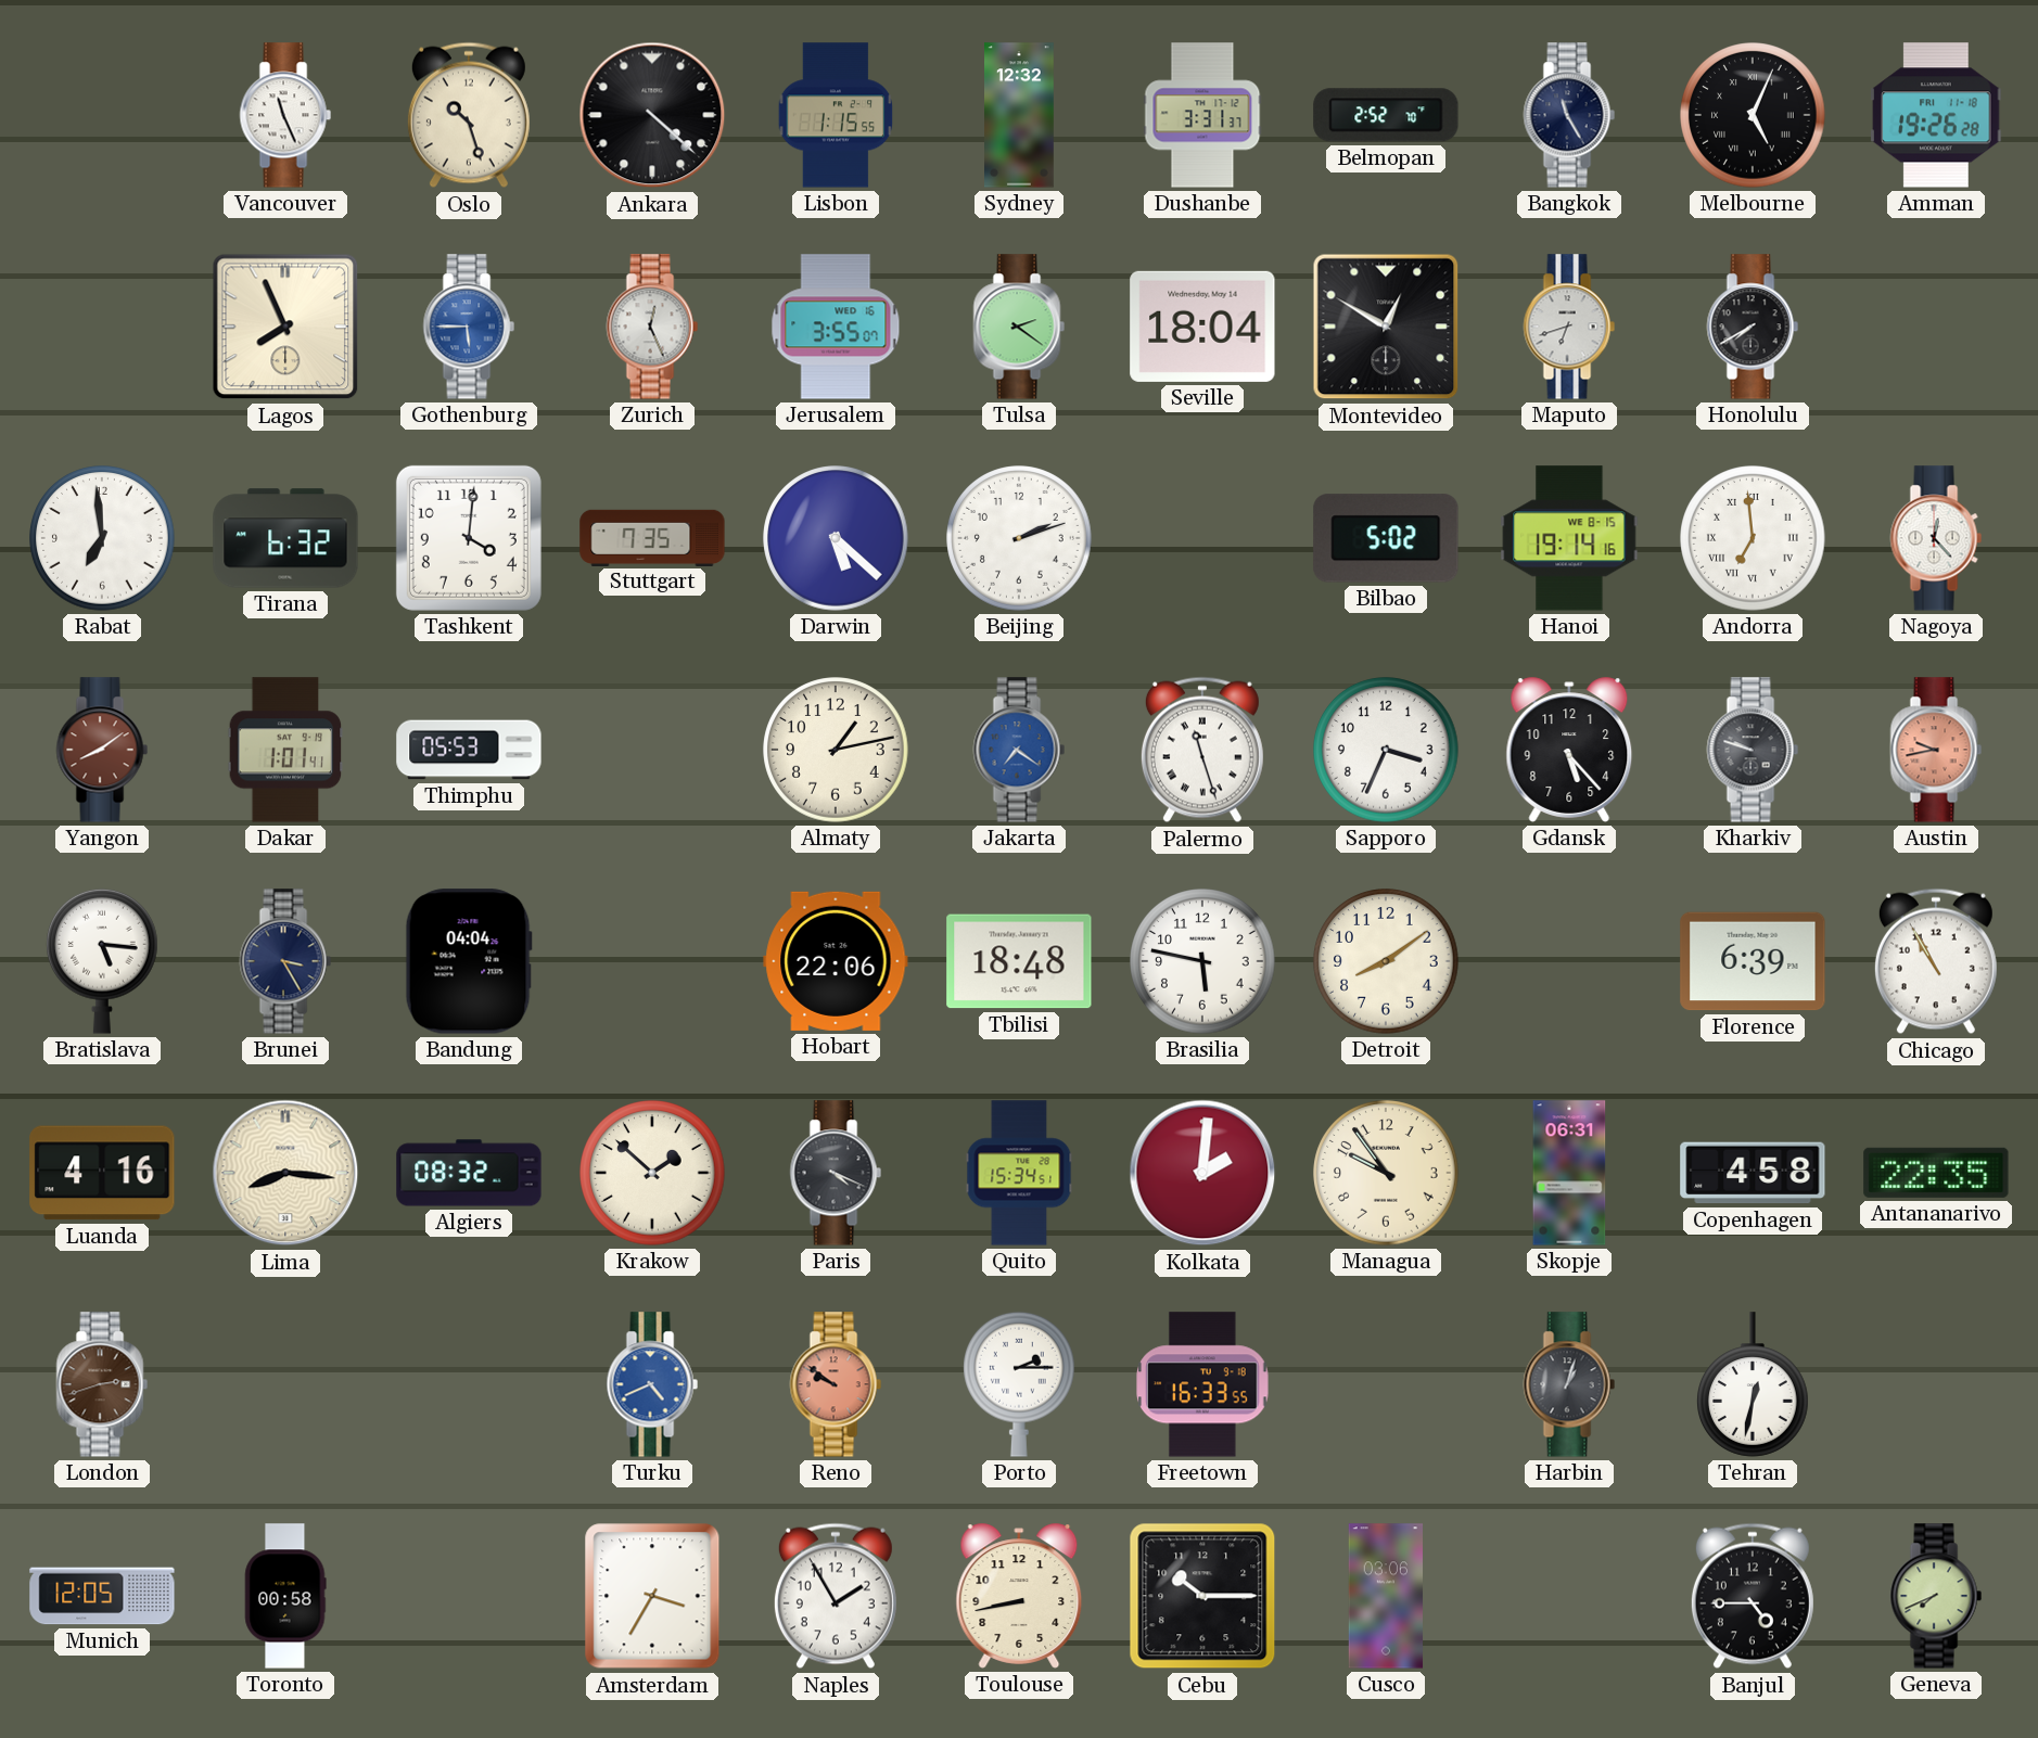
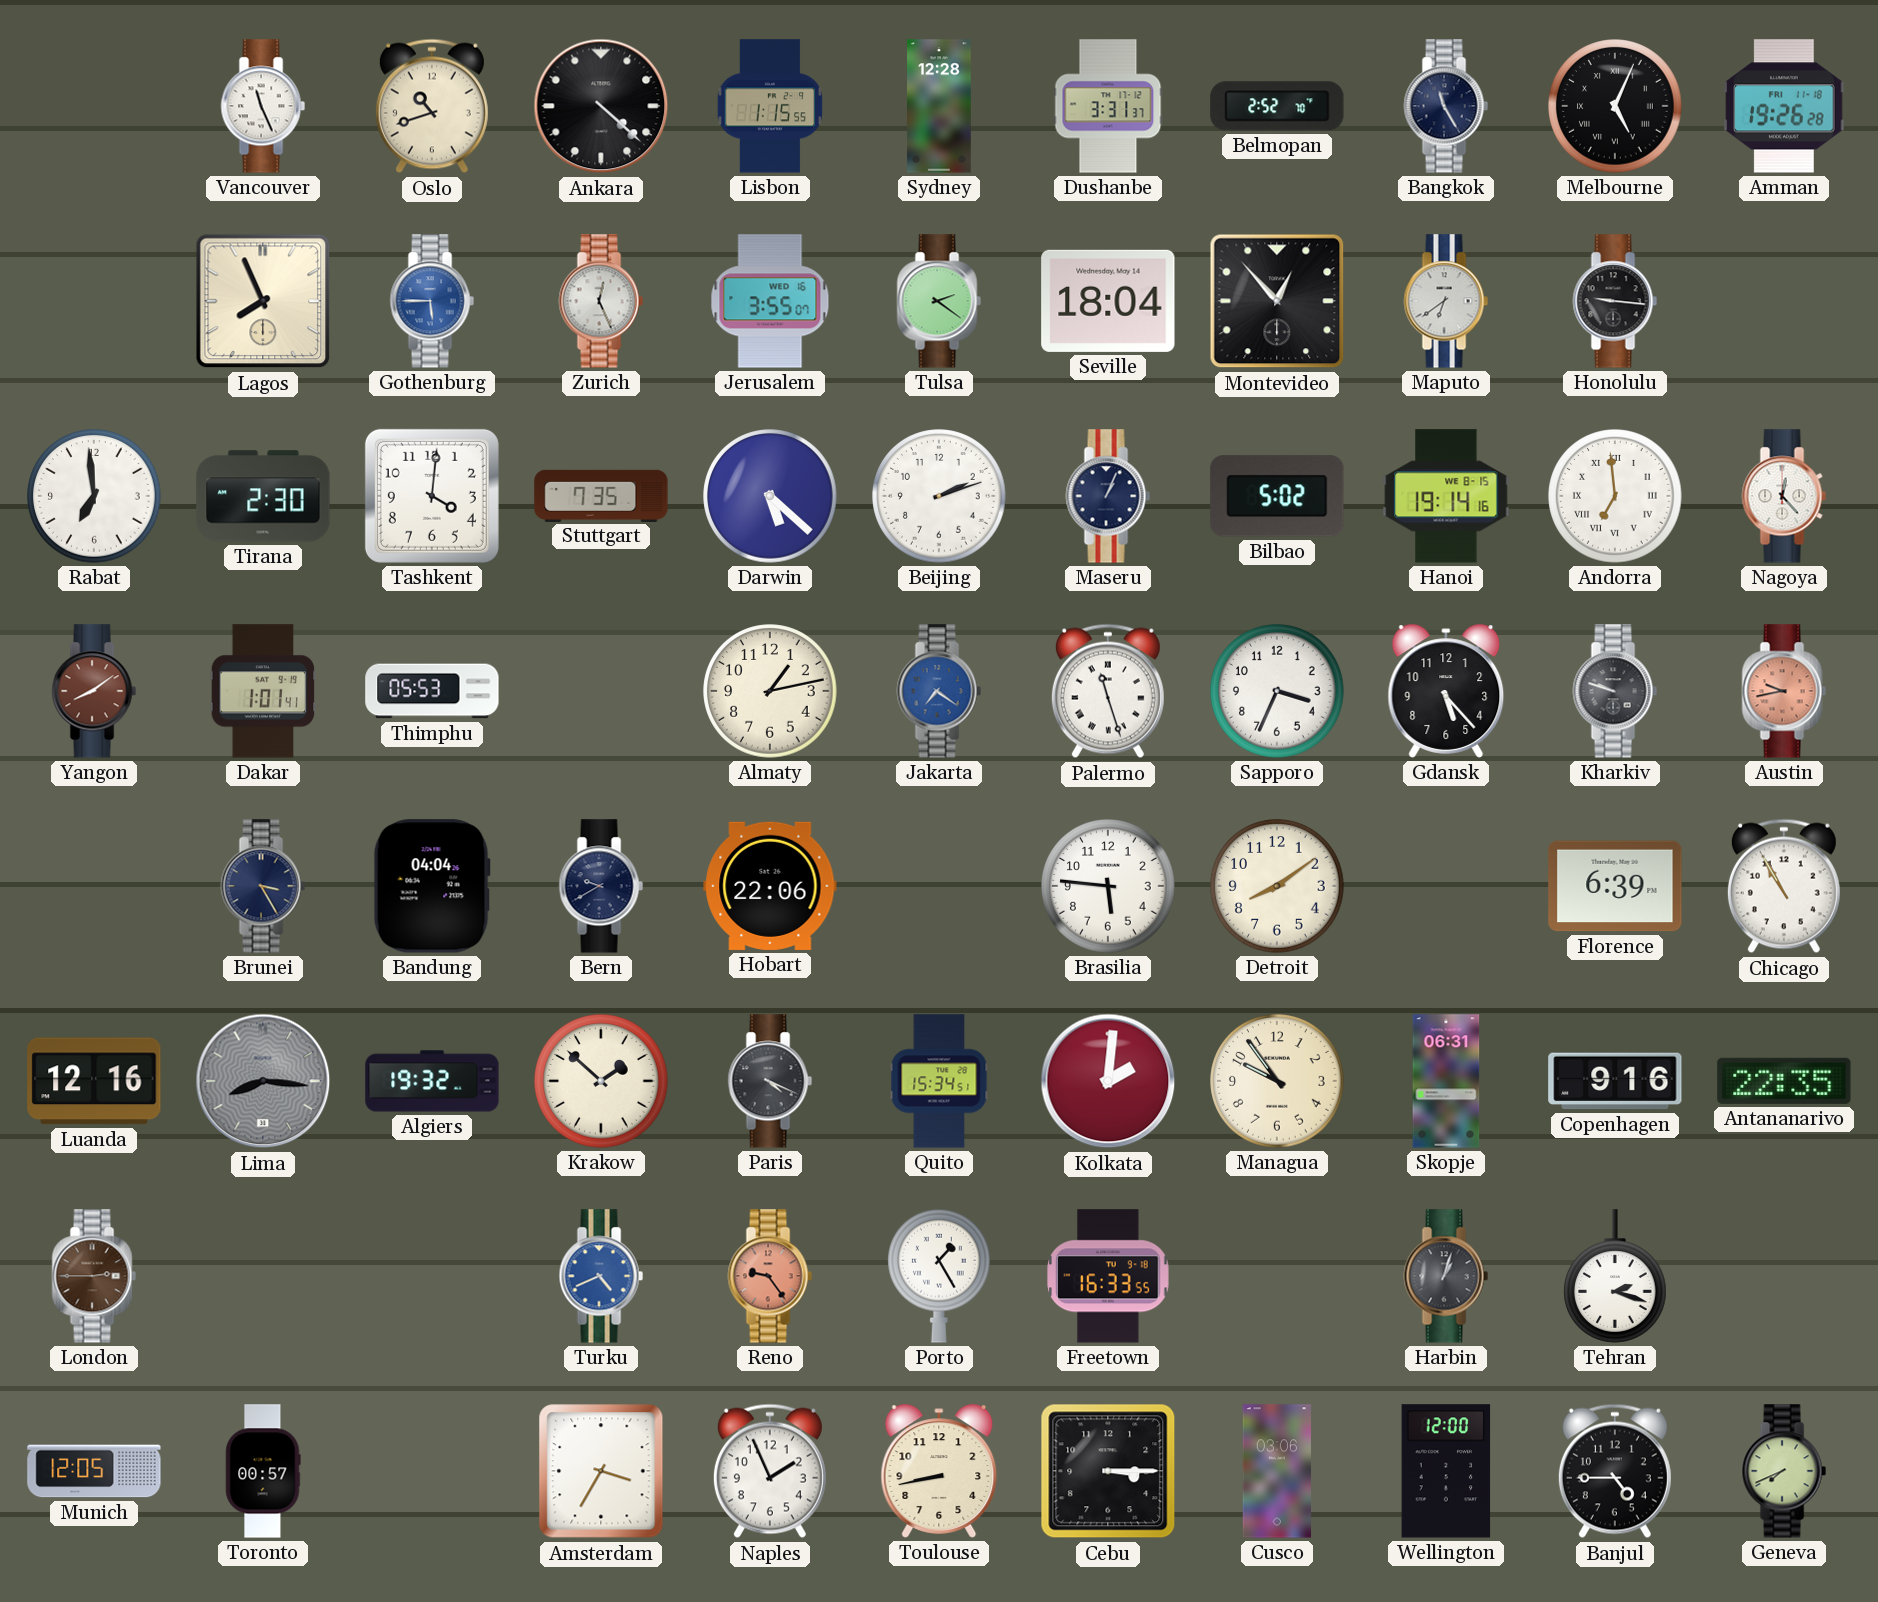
Oslo: 10:27 -> 10:42 (432, 106)
Sydney: 12:32 -> 12:28 (940, 106)
Montevideo: 12:50 -> 12:53 (1277, 301)
Maputo: 6:42 -> 6:39 (1446, 301)
Honolulu: 7:40 -> 9:16 (1615, 301)
Tirana: 6:32 -> 2:30 (263, 496)
Maseru: none -> 1:04 (1108, 496)
Bratislava: 5:16 -> none (103, 961)
Bern: none -> 9:40 (601, 886)
Tbilisi: 18:48 -> none (1019, 961)
Brasilia: 5:47 -> 5:46 (1108, 886)
Luanda: 4:16 -> 12:16 (94, 1081)
Lima dial: cream -> grey (263, 1081)
Algiers: 08:32 -> 19:32 (432, 1081)
Copenhagen: 4:58 -> 9:16 (1615, 1081)
London: 2:42 -> 2:45 (94, 1276)
Reno: 9:51 -> 9:24 (770, 1276)
Porto: 2:15 -> 1:25 (940, 1276)
Tehran: 12:32 -> 2:18 (1616, 1276)
Toronto: 00:58 -> 00:57 (263, 1471)
Naples: 1:55 -> 1:56 (770, 1471)
Cebu: 10:15 -> 3:15 (1108, 1471)
Wellington: none -> 12:00 (1446, 1471)
